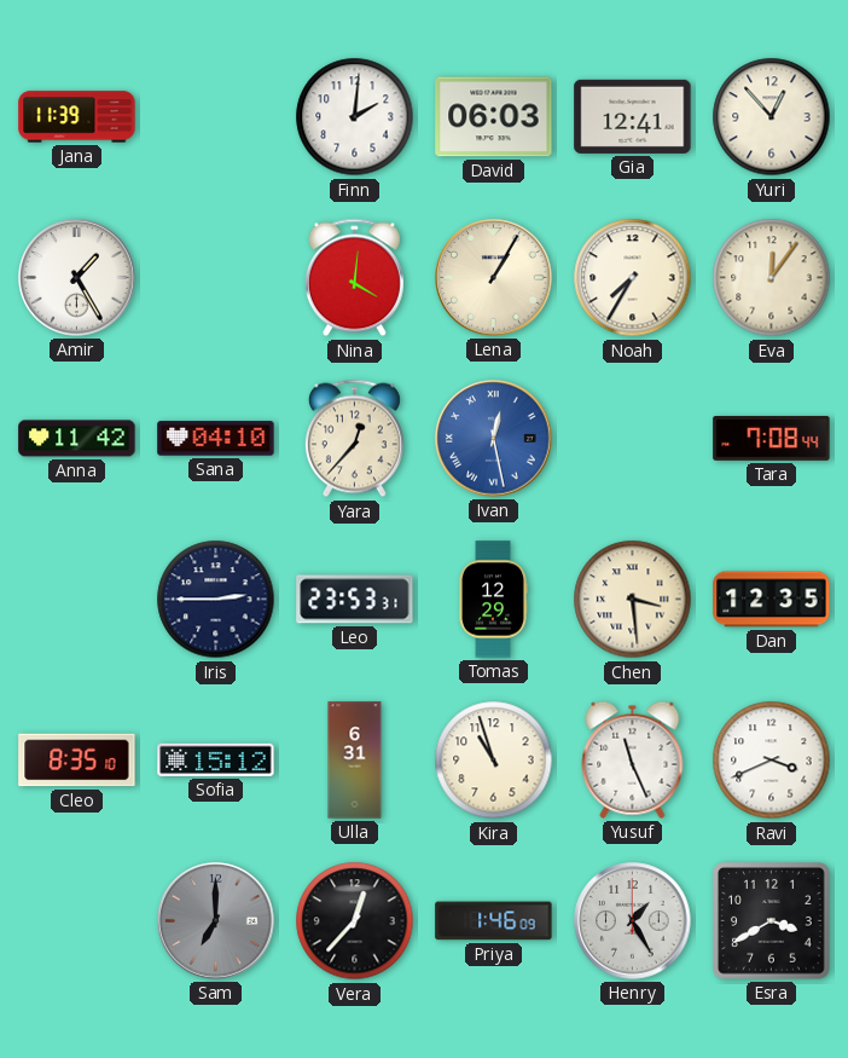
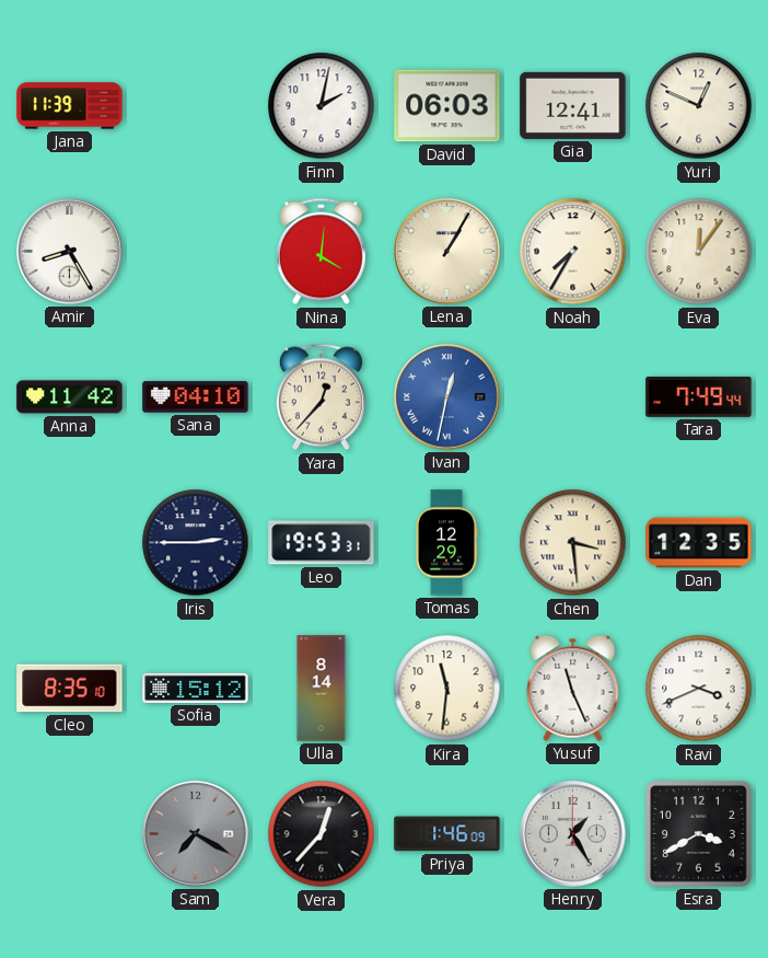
Finn: 2:01 -> 2:02 (322, 106)
Yuri: 12:53 -> 12:49 (699, 106)
Amir: 1:25 -> 8:25 (70, 252)
Ivan: 12:28 -> 12:32 (447, 397)
Tara: 7:08 -> 7:49 (699, 397)
Leo: 23:53 -> 19:53 (322, 543)
Ulla: 6:31 -> 8:14 (322, 689)
Kira: 10:57 -> 11:31 (447, 689)
Sam: 7:00 -> 7:20 (196, 834)
